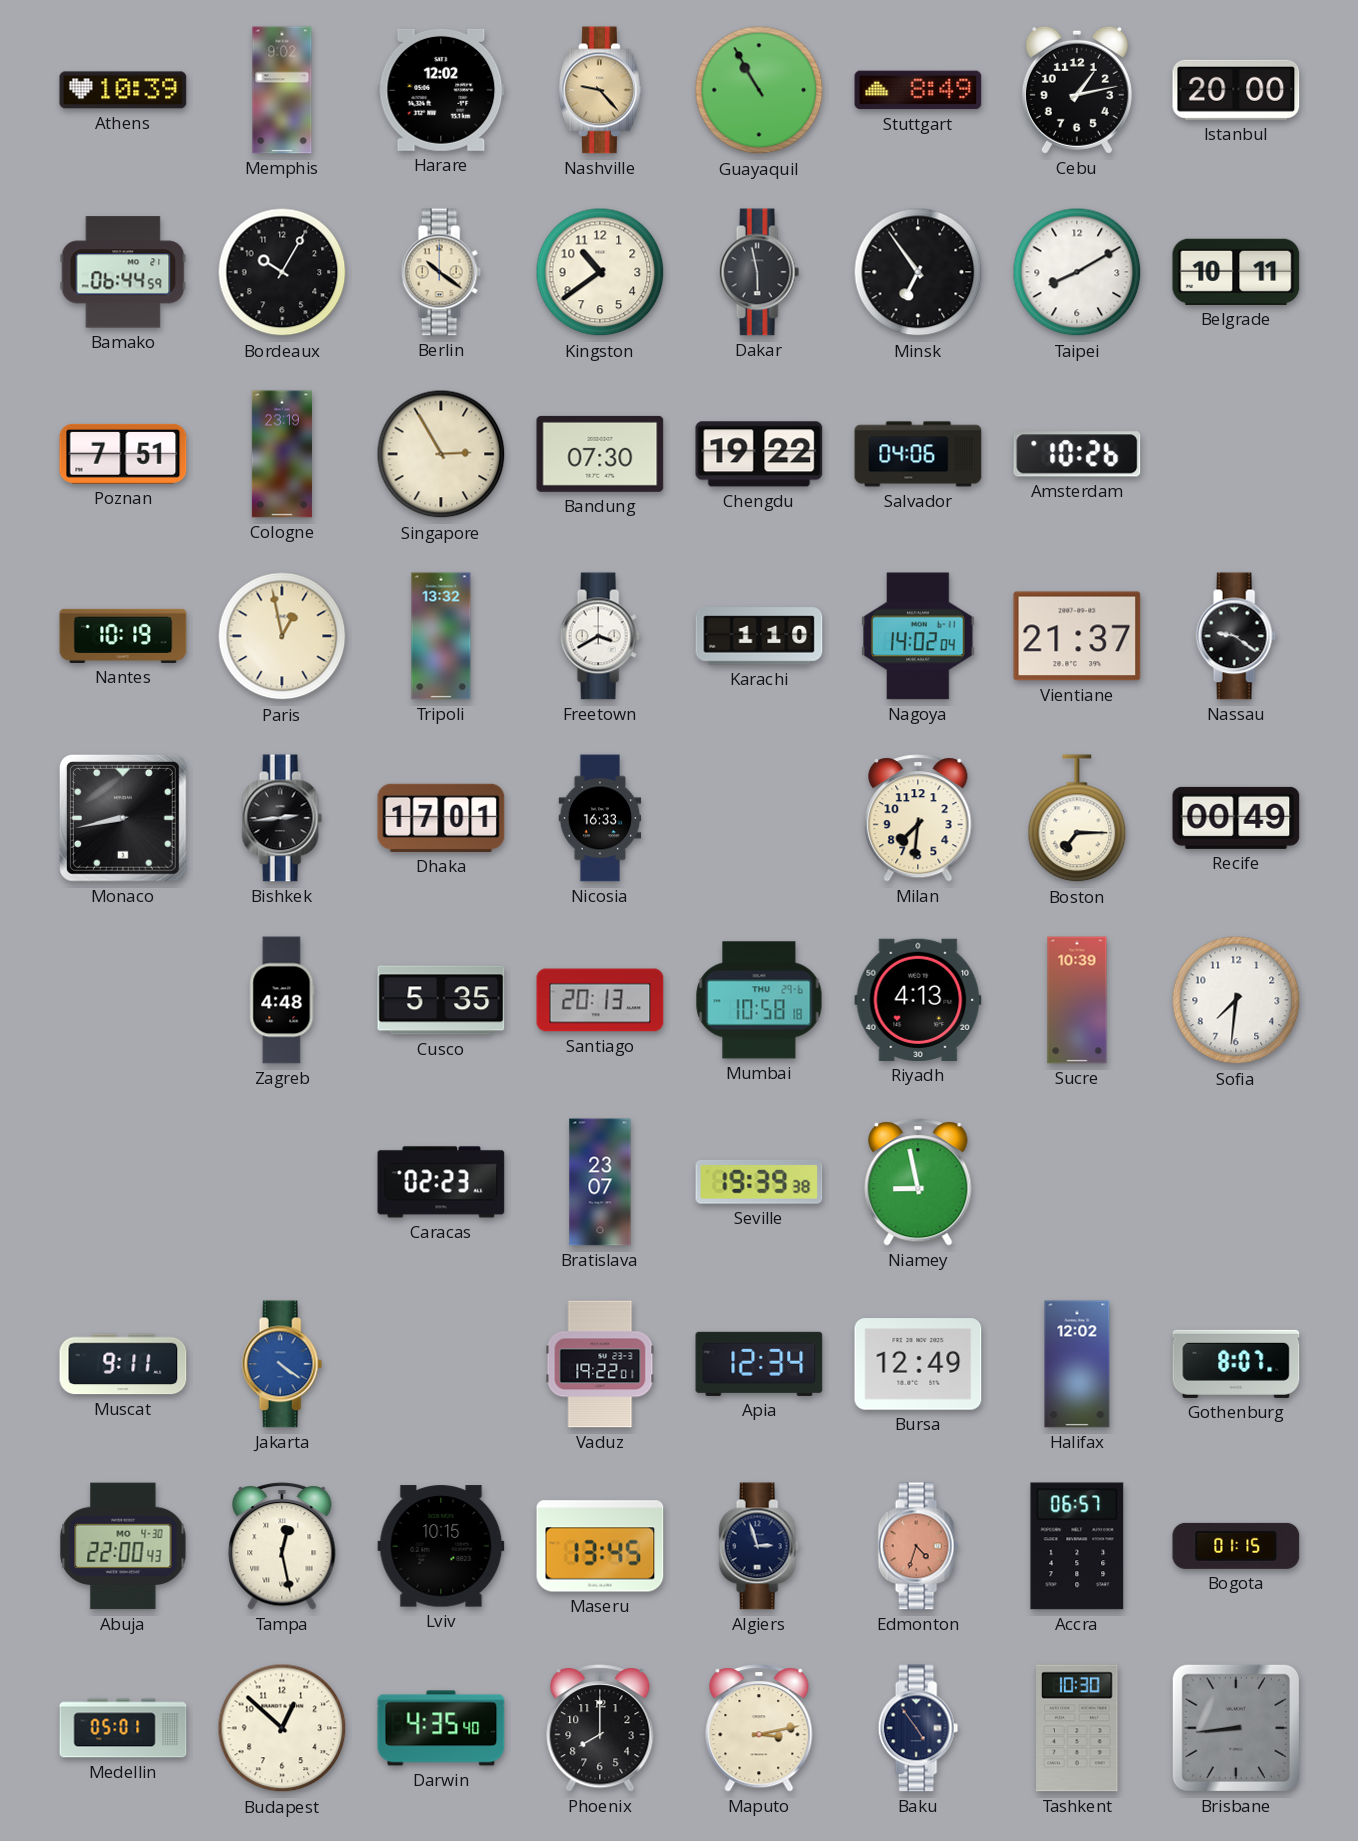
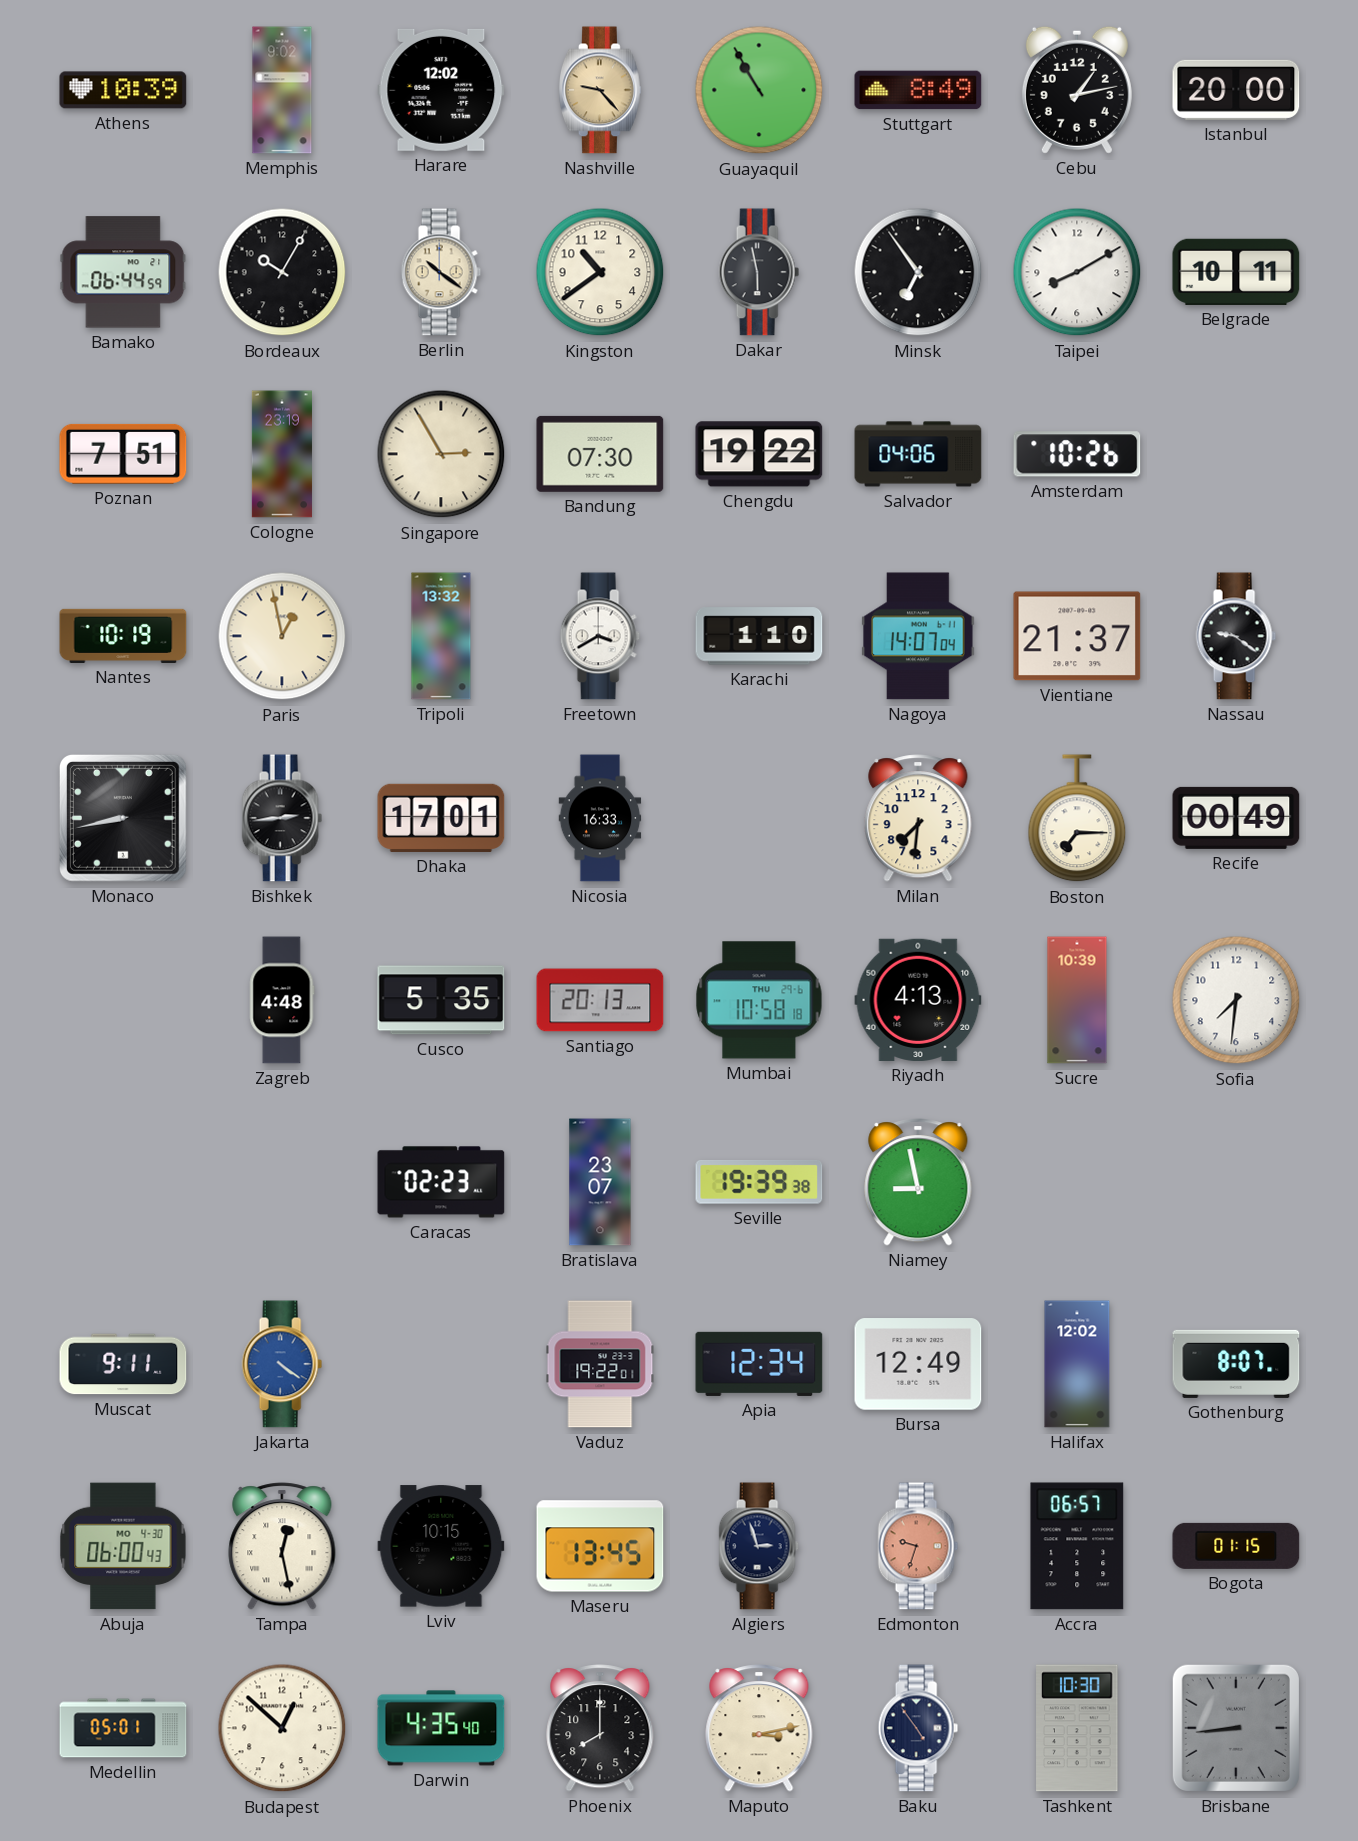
Nagoya: 14:02 -> 14:07 (918, 636)
Abuja: 22:00 -> 06:00 (123, 1546)
Edmonton: 4:33 -> 9:33 (918, 1546)
